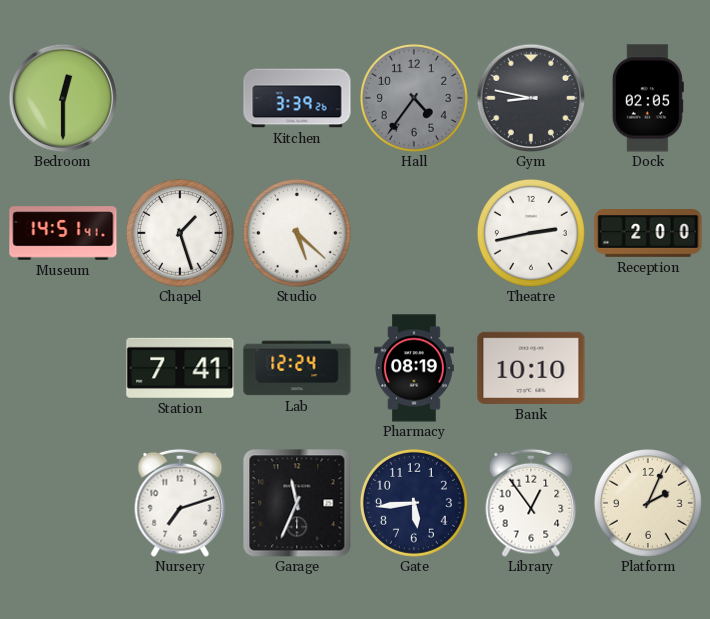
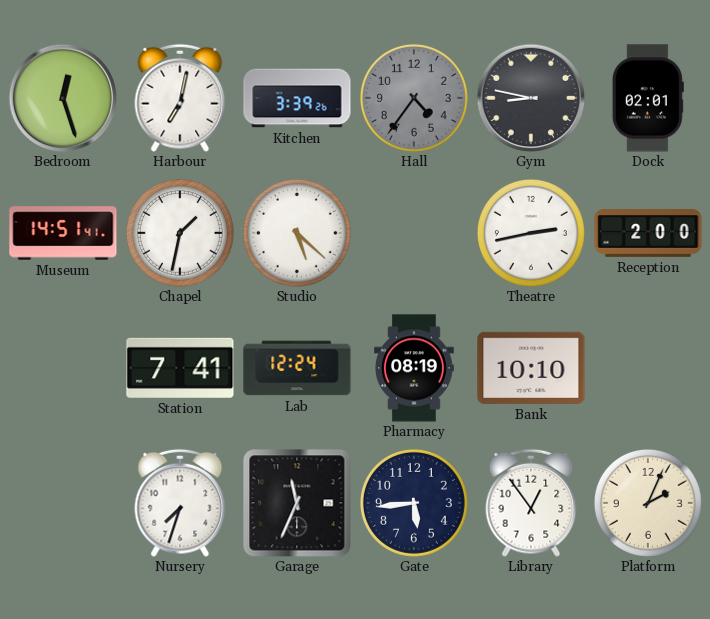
Bedroom: 12:30 -> 12:27 (63, 98)
Harbour: none -> 7:02 (180, 98)
Dock: 02:05 -> 02:01 (648, 98)
Chapel: 1:27 -> 1:32 (180, 233)
Nursery: 7:12 -> 7:33 (180, 503)
